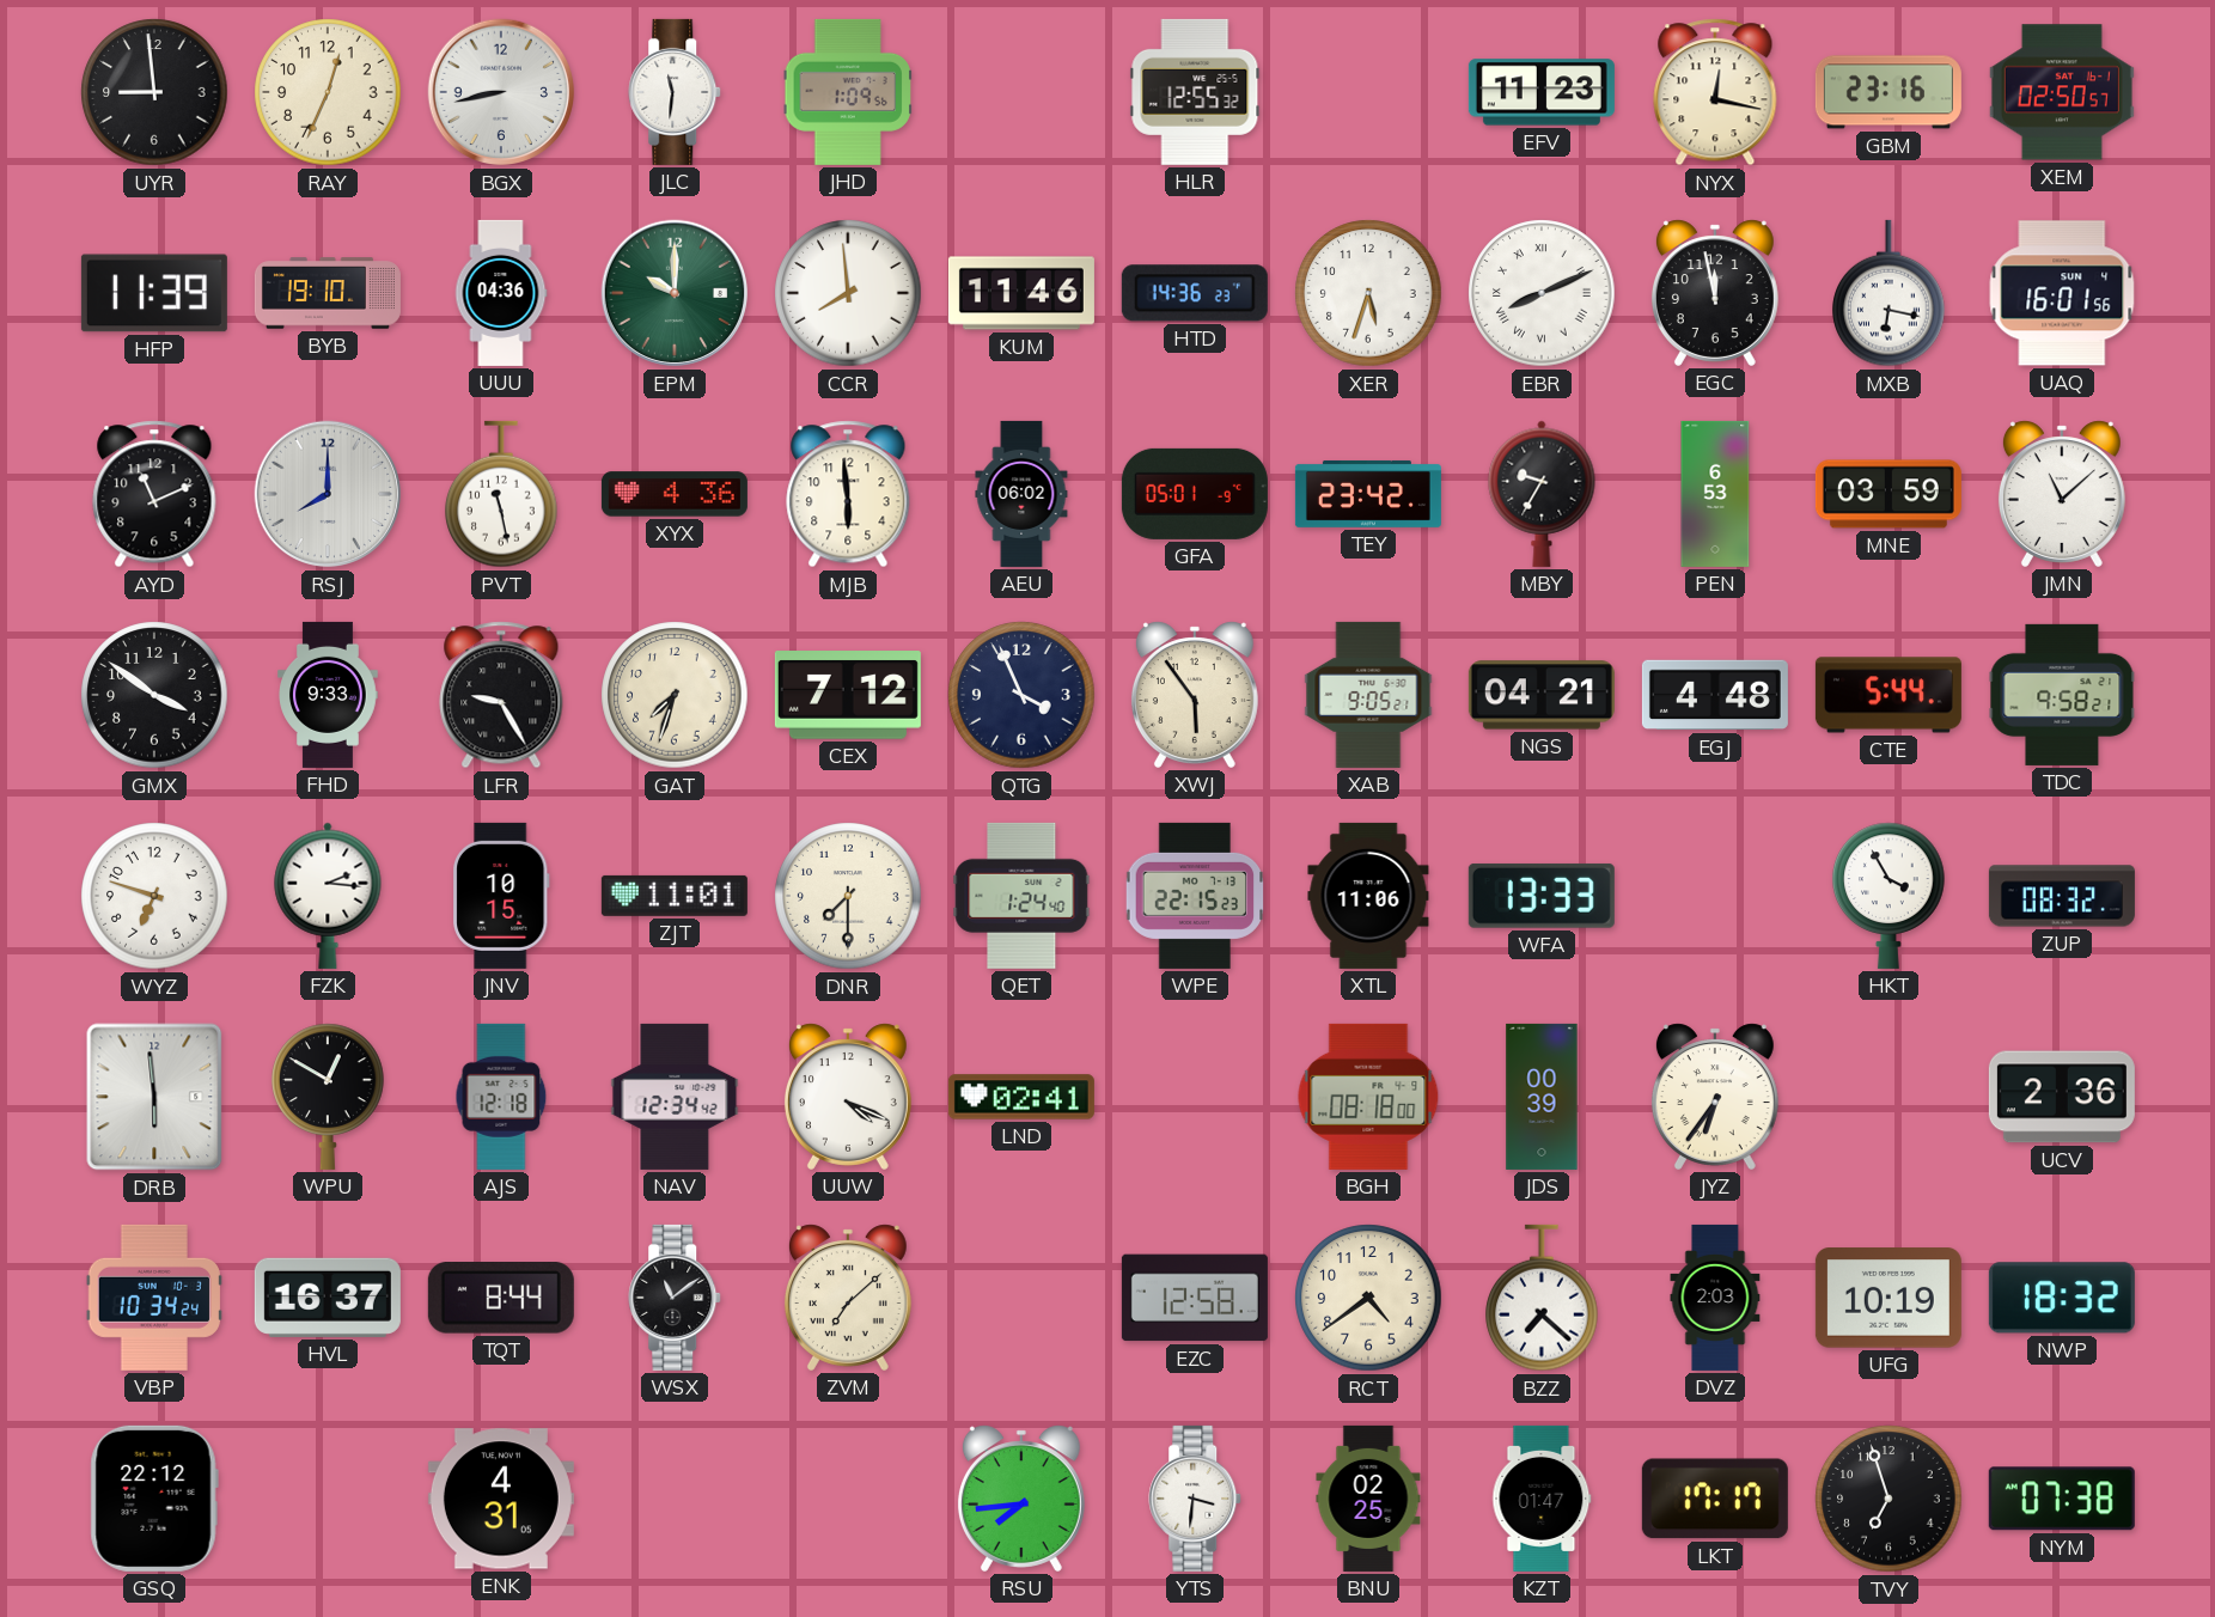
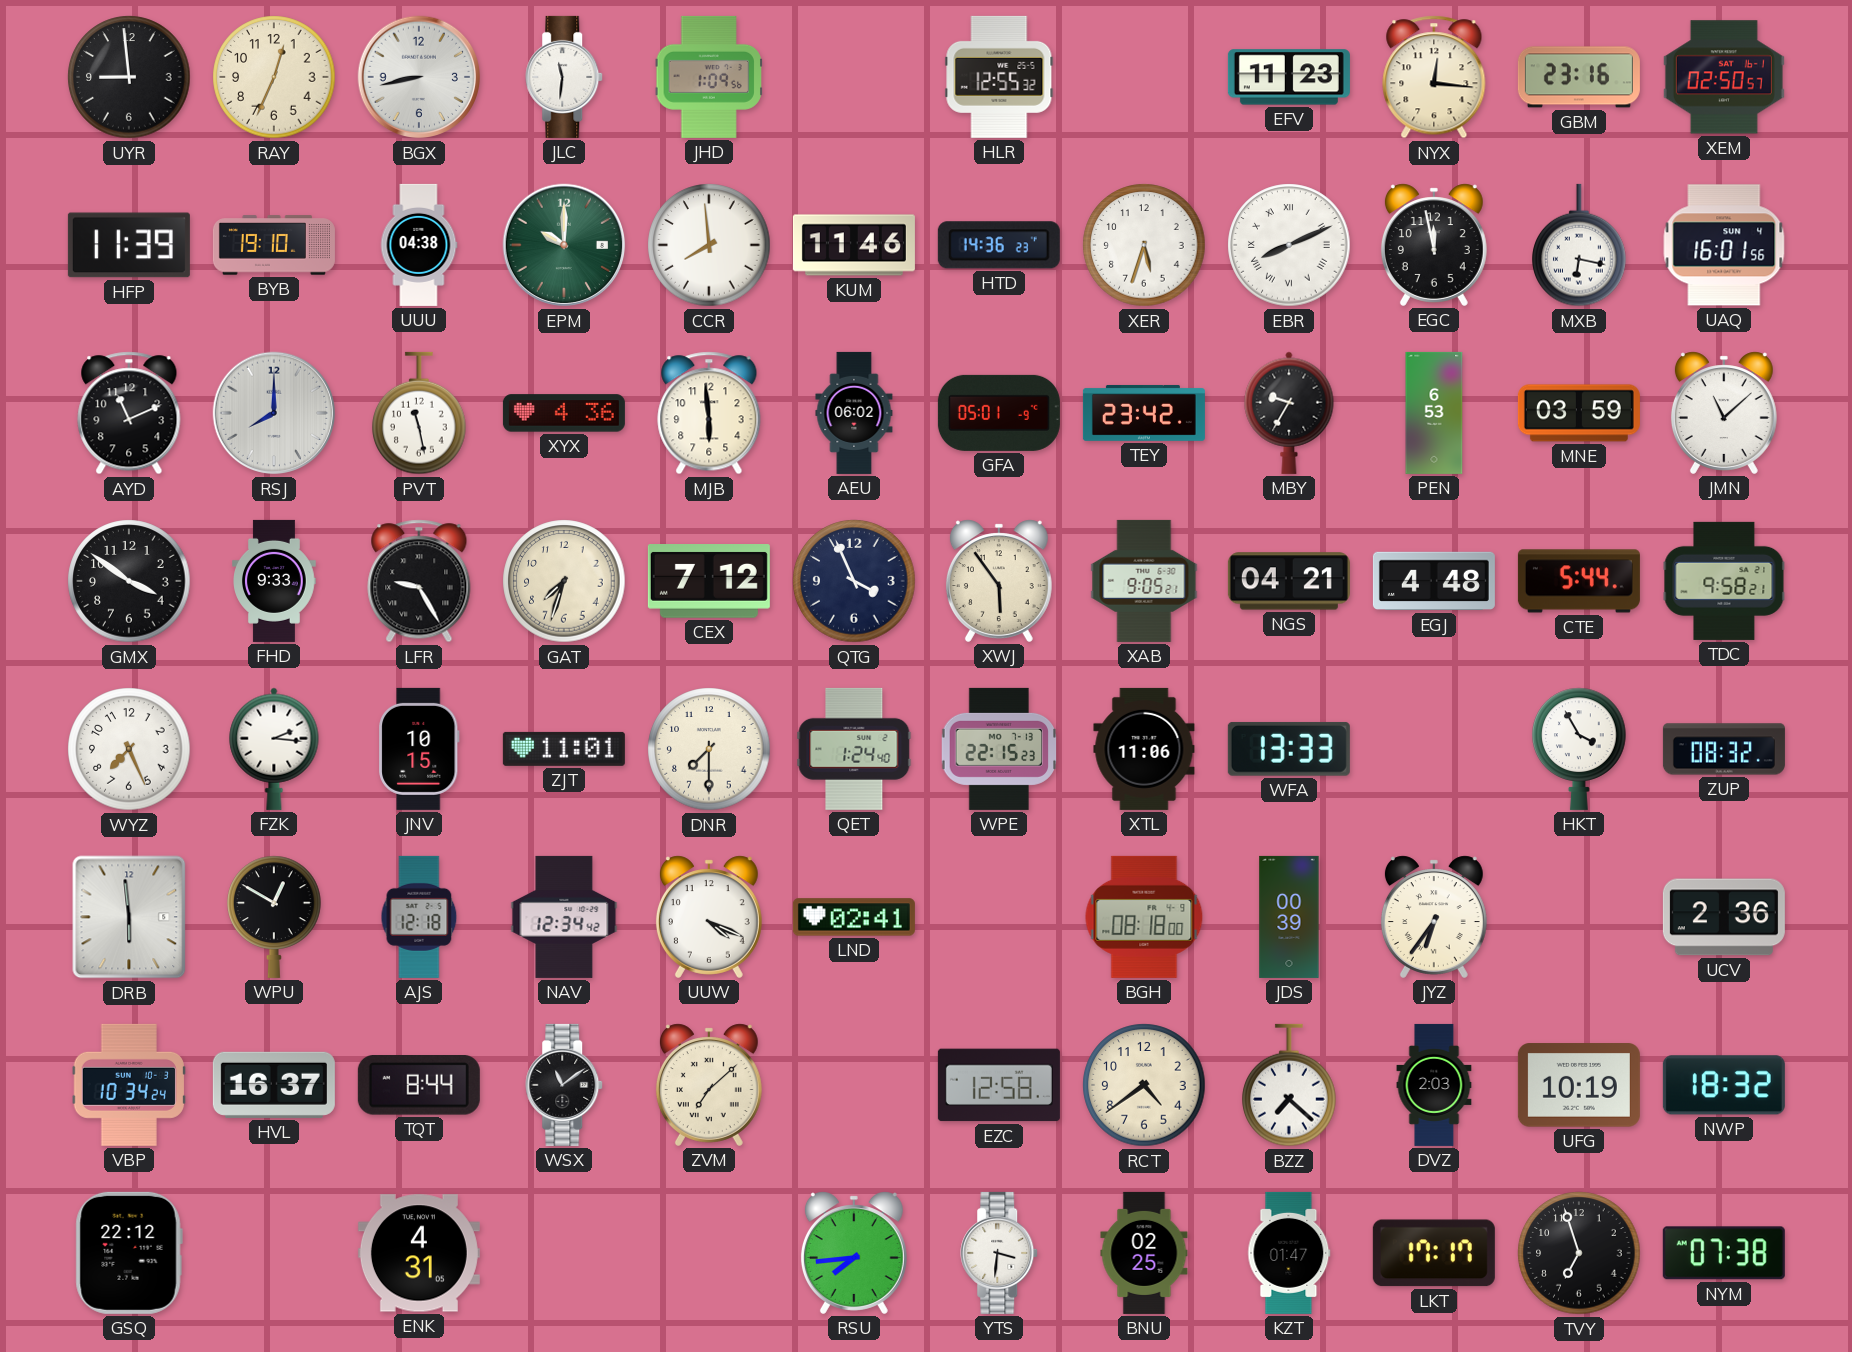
NYX: 12:17 -> 12:16 (1434, 77)
UUU: 04:36 -> 04:38 (419, 245)
WYZ: 6:48 -> 7:26 (129, 749)
